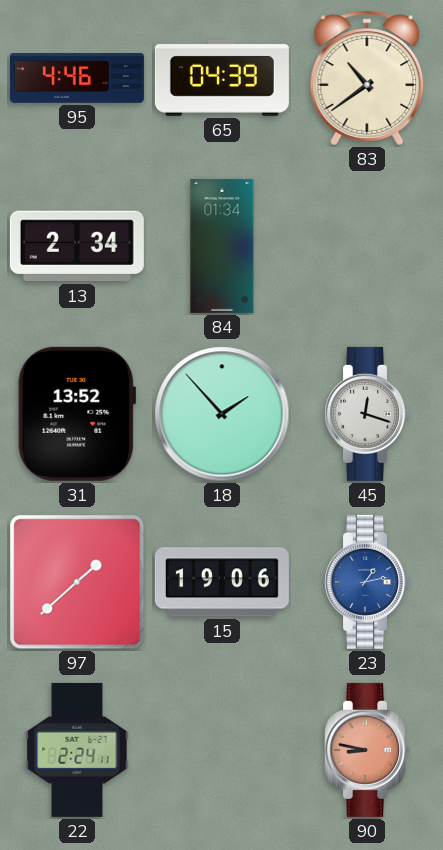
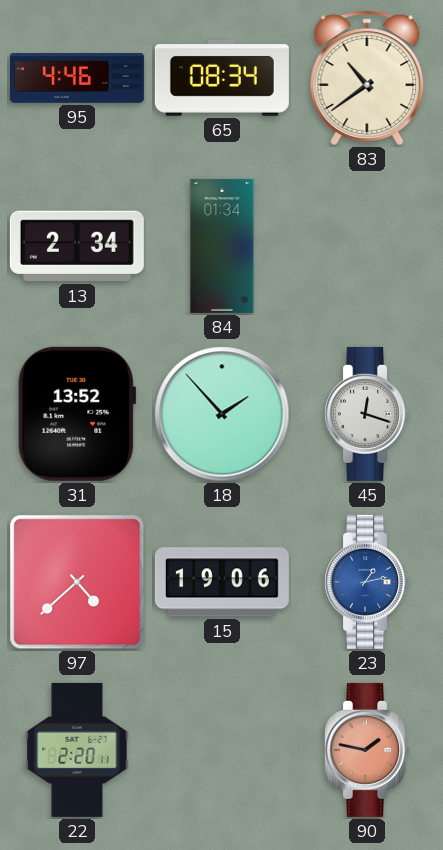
65: 04:39 -> 08:34 (222, 78)
97: 1:38 -> 4:38 (77, 582)
22: 2:24 -> 2:20 (77, 750)
90: 8:47 -> 1:47 (367, 750)
